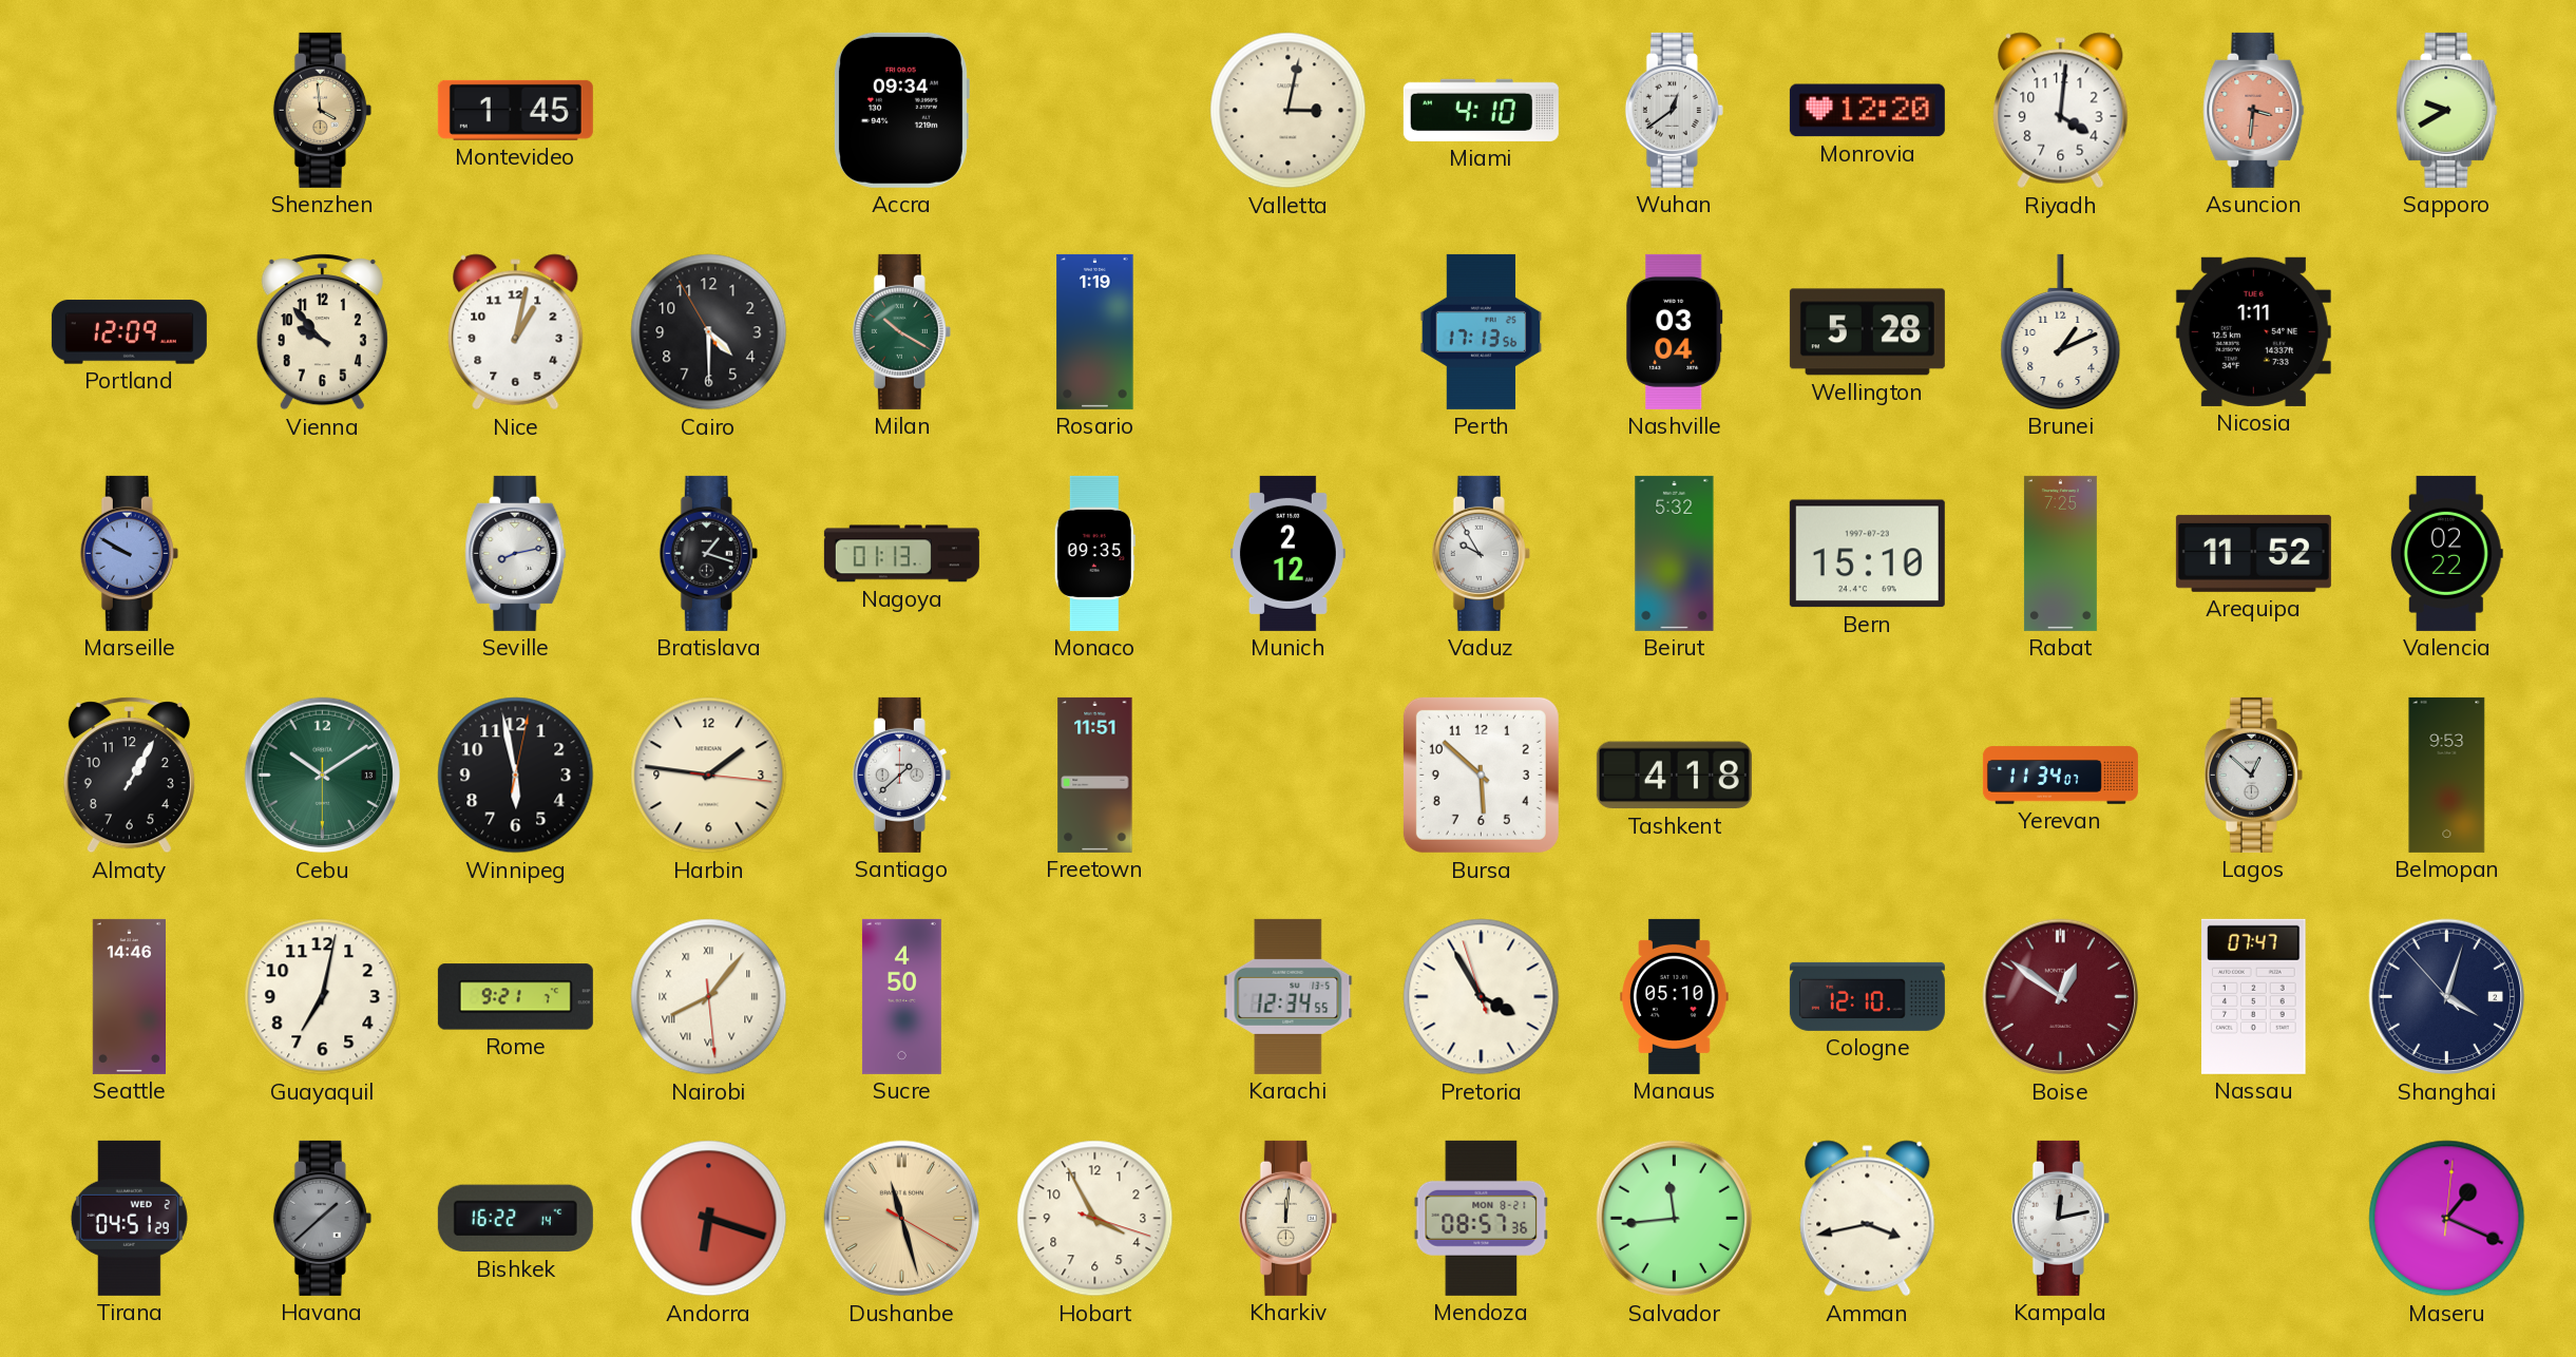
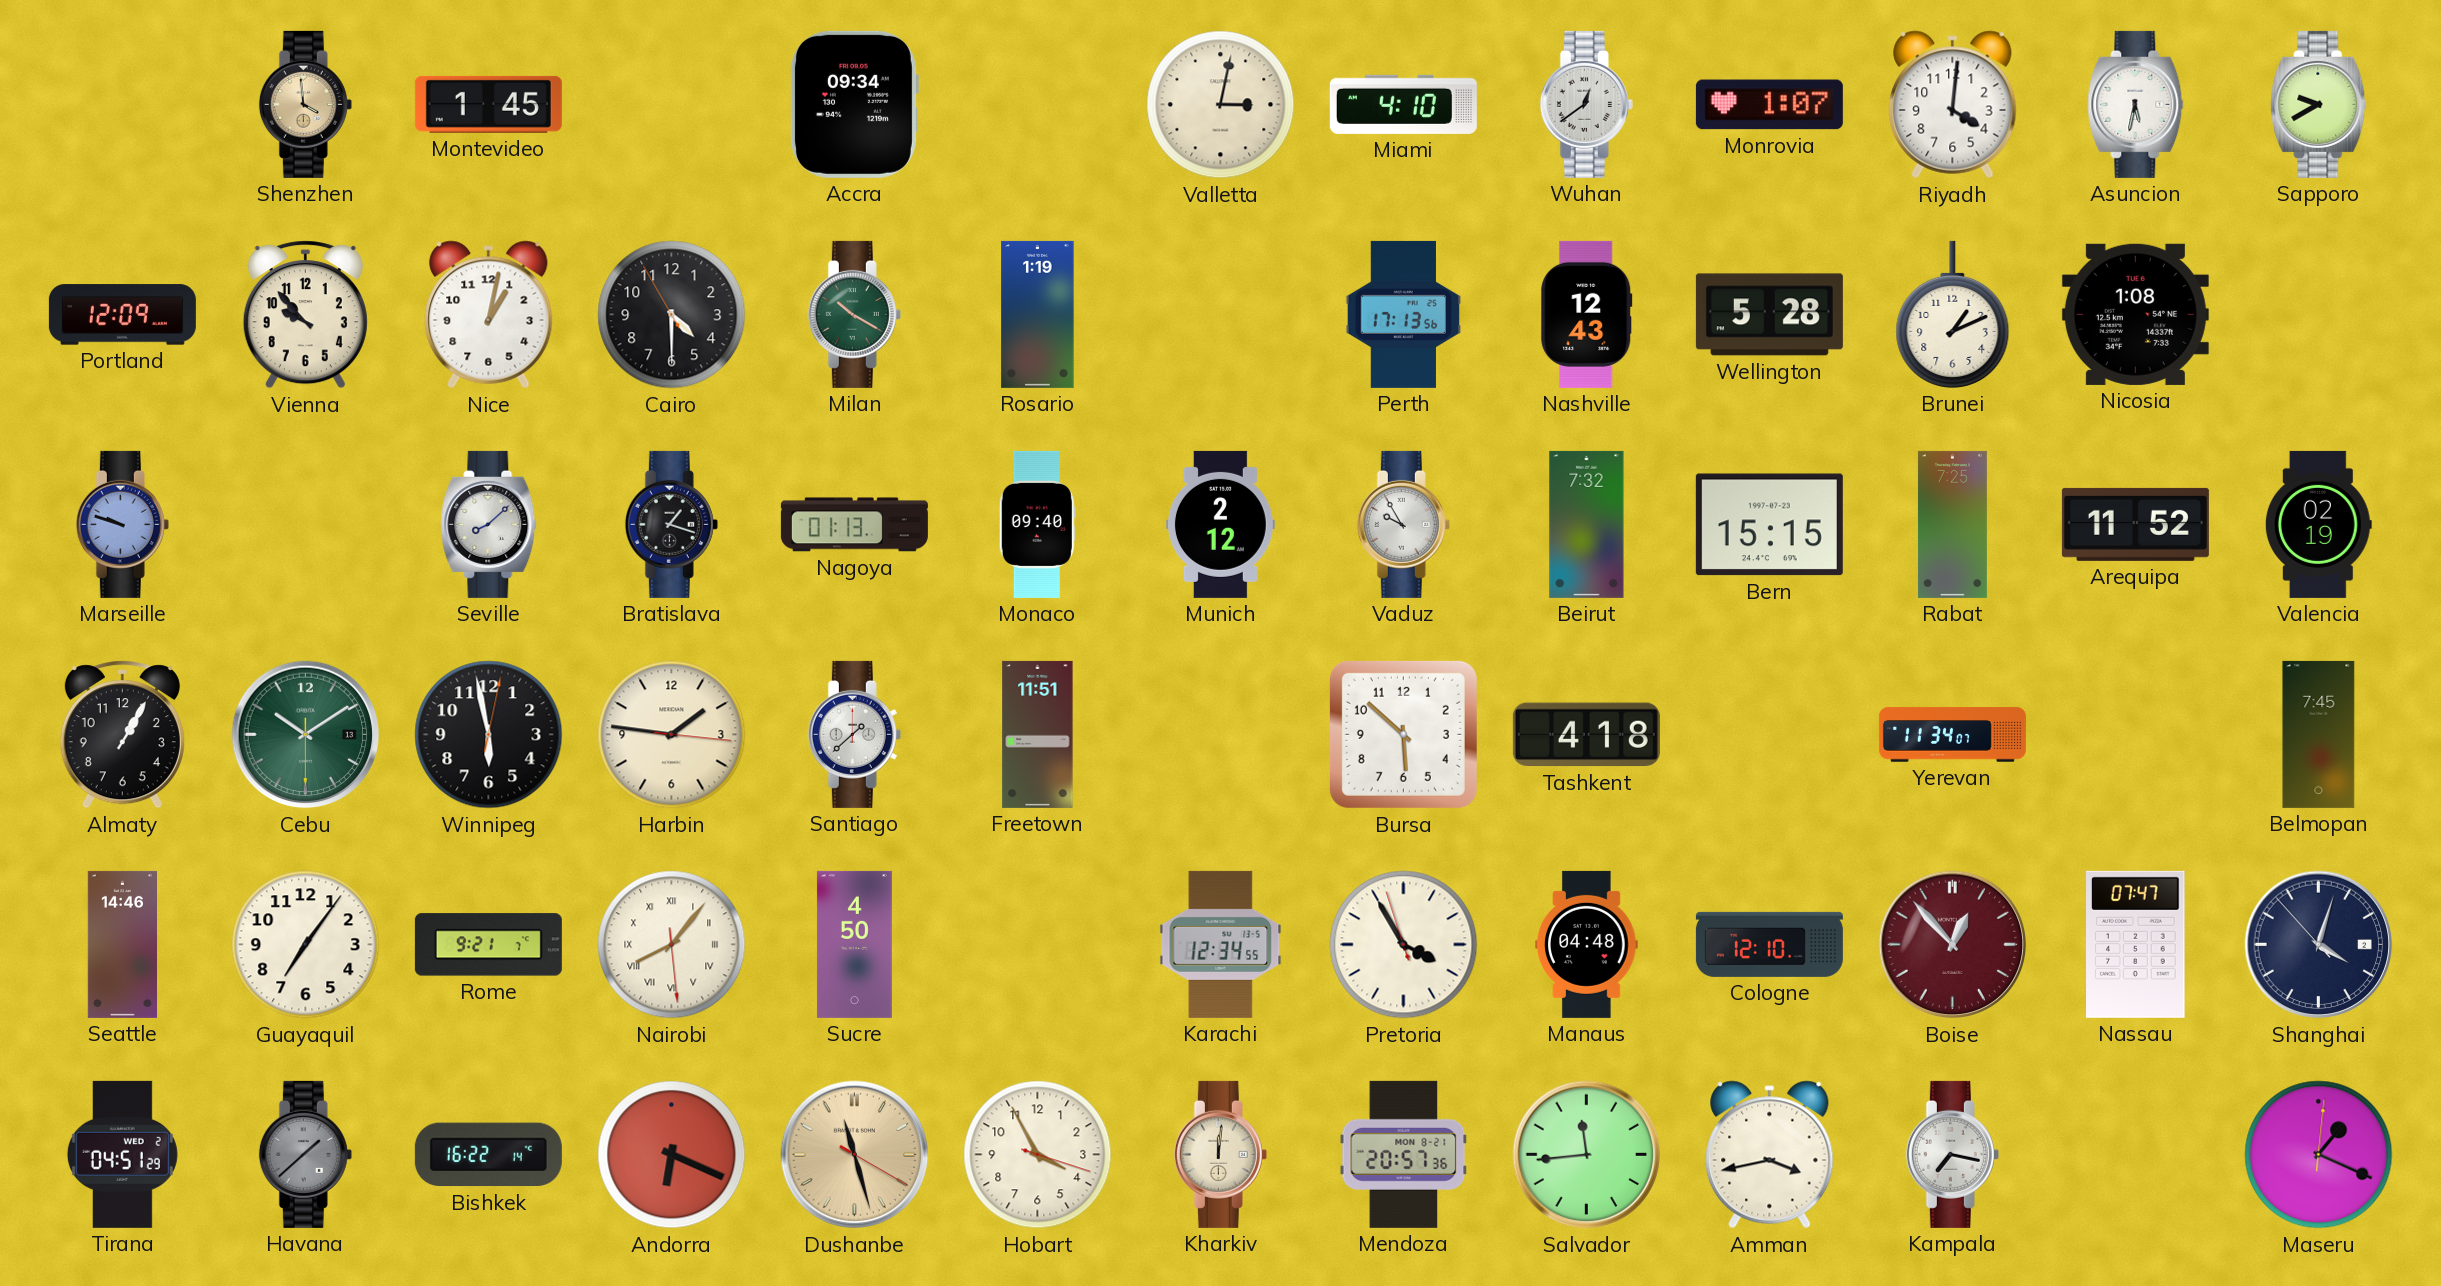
Monrovia: 12:20 -> 1:07 (1769, 105)
Asuncion: 3:31 -> 5:32 (2136, 104)
Asuncion dial: salmon -> white (2136, 104)
Nashville: 03:04 -> 12:43 (1587, 314)
Nicosia: 1:11 -> 1:08 (2135, 314)
Marseille: 9:50 -> 9:48 (122, 524)
Seville: 8:13 -> 8:08 (489, 524)
Monaco: 09:35 -> 09:40 (1037, 524)
Beirut: 5:32 -> 7:32 (1587, 524)
Bern: 15:10 -> 15:15 (1769, 525)
Valencia: 02:22 -> 02:19 (2318, 524)
Lagos: 12:52 -> none (2253, 775)
Belmopan: 9:53 -> 7:45 (2319, 734)
Guayaquil: 7:02 -> 7:06 (306, 945)
Manaus: 05:10 -> 04:48 (1587, 944)
Boise: 12:51 -> 12:53 (1953, 945)
Andorra: 6:18 -> 6:19 (672, 1155)
Mendoza: 08:57 -> 20:57 (1404, 1154)
Kampala: 12:13 -> 7:17 (1952, 1154)
